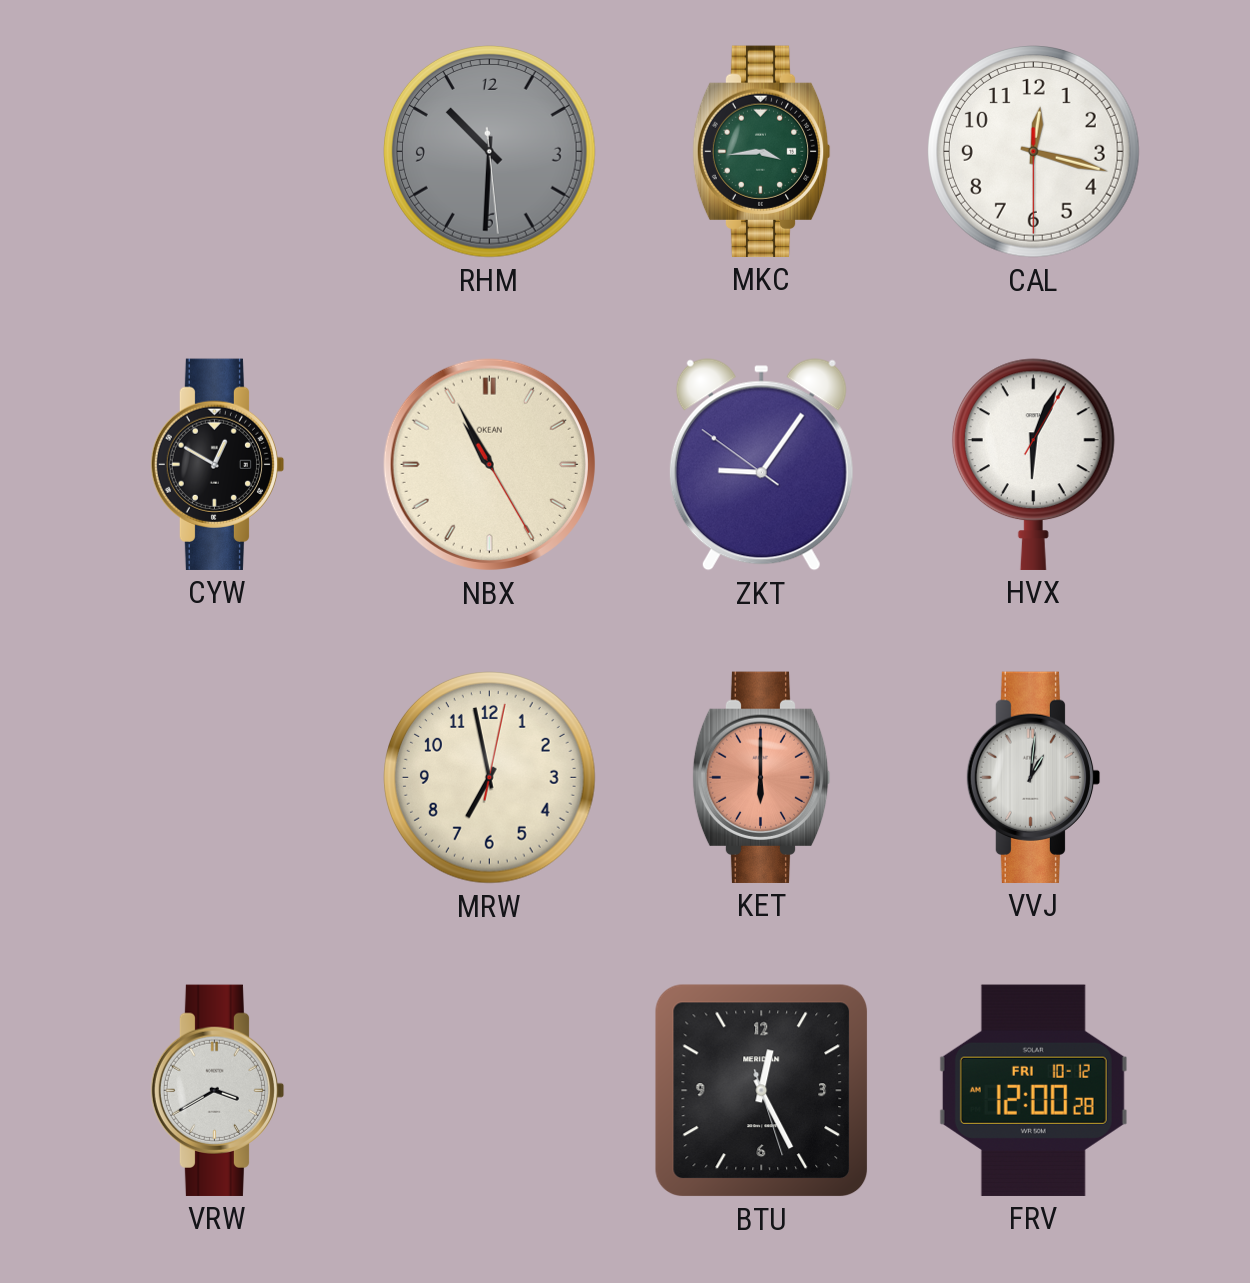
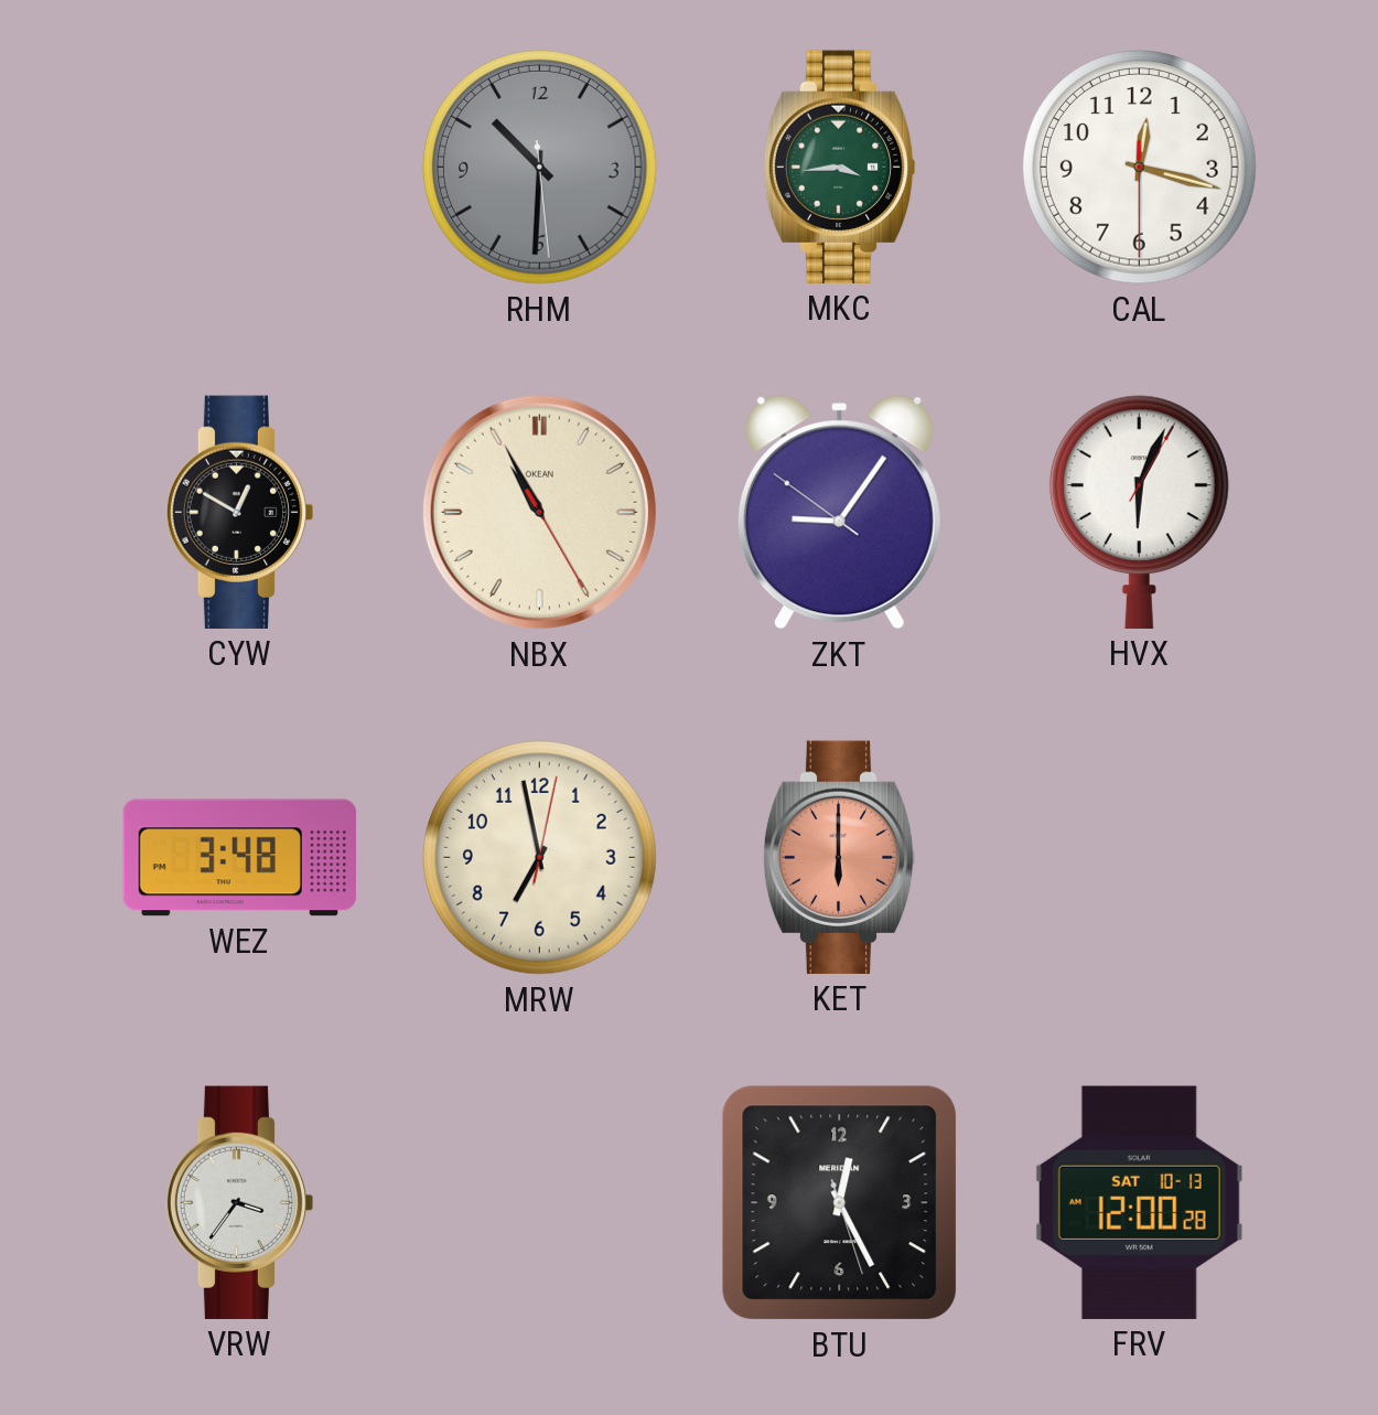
WEZ: none -> 3:48 (240, 858)
VVJ: 1:01 -> none (1034, 777)
VRW: 3:40 -> 3:36 (240, 1202)
FRV date: FRI 10-12 -> SAT 10-13 (1139, 1202)
